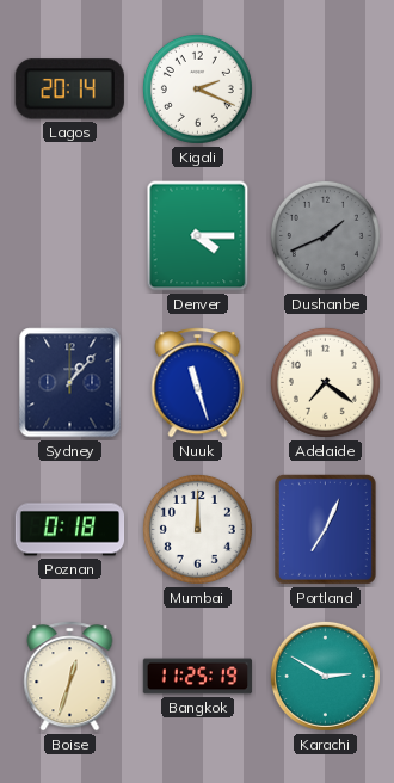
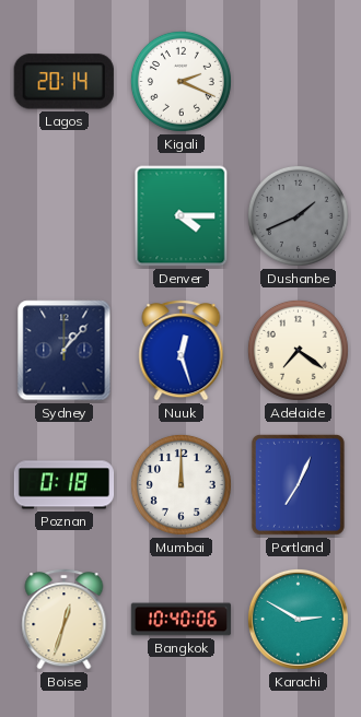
Nuuk: 11:27 -> 12:27 (182, 351)
Bangkok: 11:25 -> 10:40 (182, 620)
